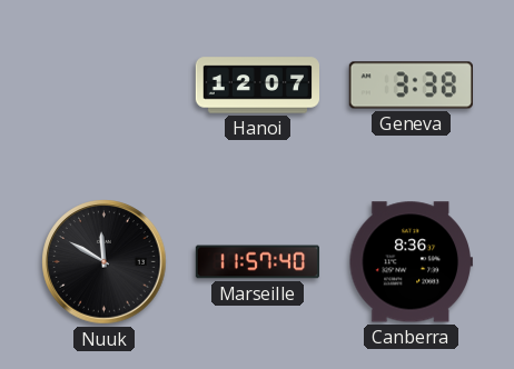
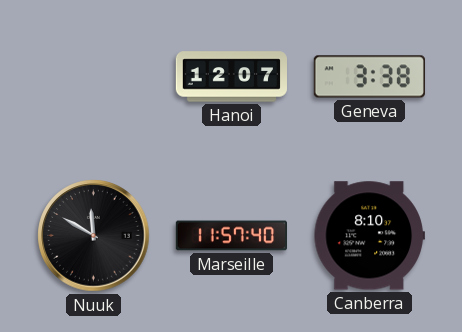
Canberra: 8:36 -> 8:10 (369, 236)
